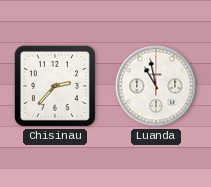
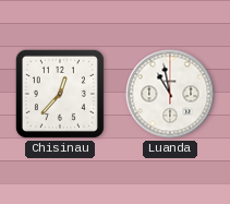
Chisinau: 2:37 -> 12:37 (60, 94)
